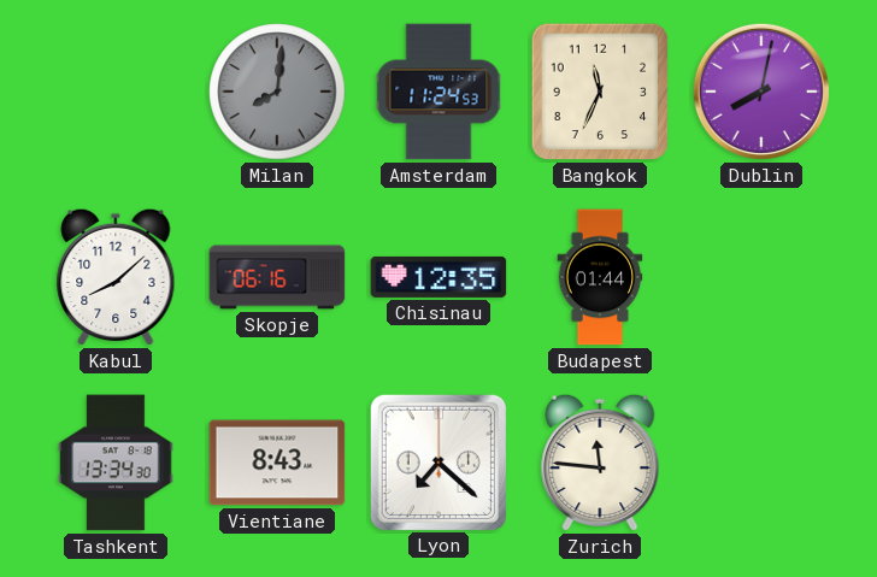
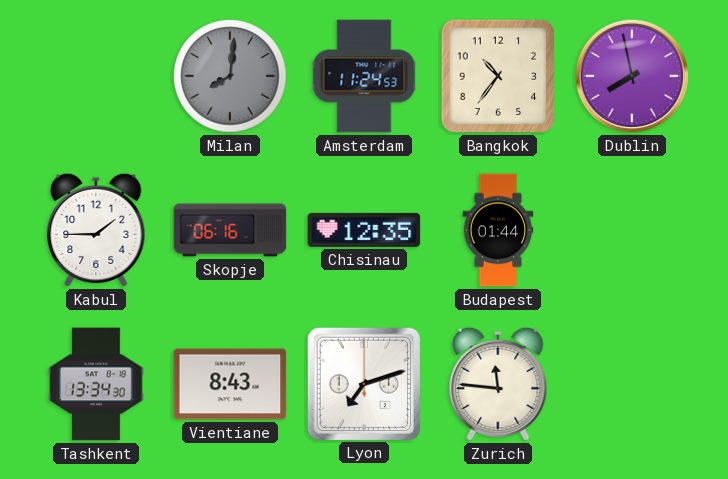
Bangkok: 11:34 -> 10:36 (498, 76)
Dublin: 8:02 -> 7:58 (632, 76)
Kabul: 8:08 -> 1:45 (96, 230)
Lyon: 7:22 -> 7:12 (363, 383)
